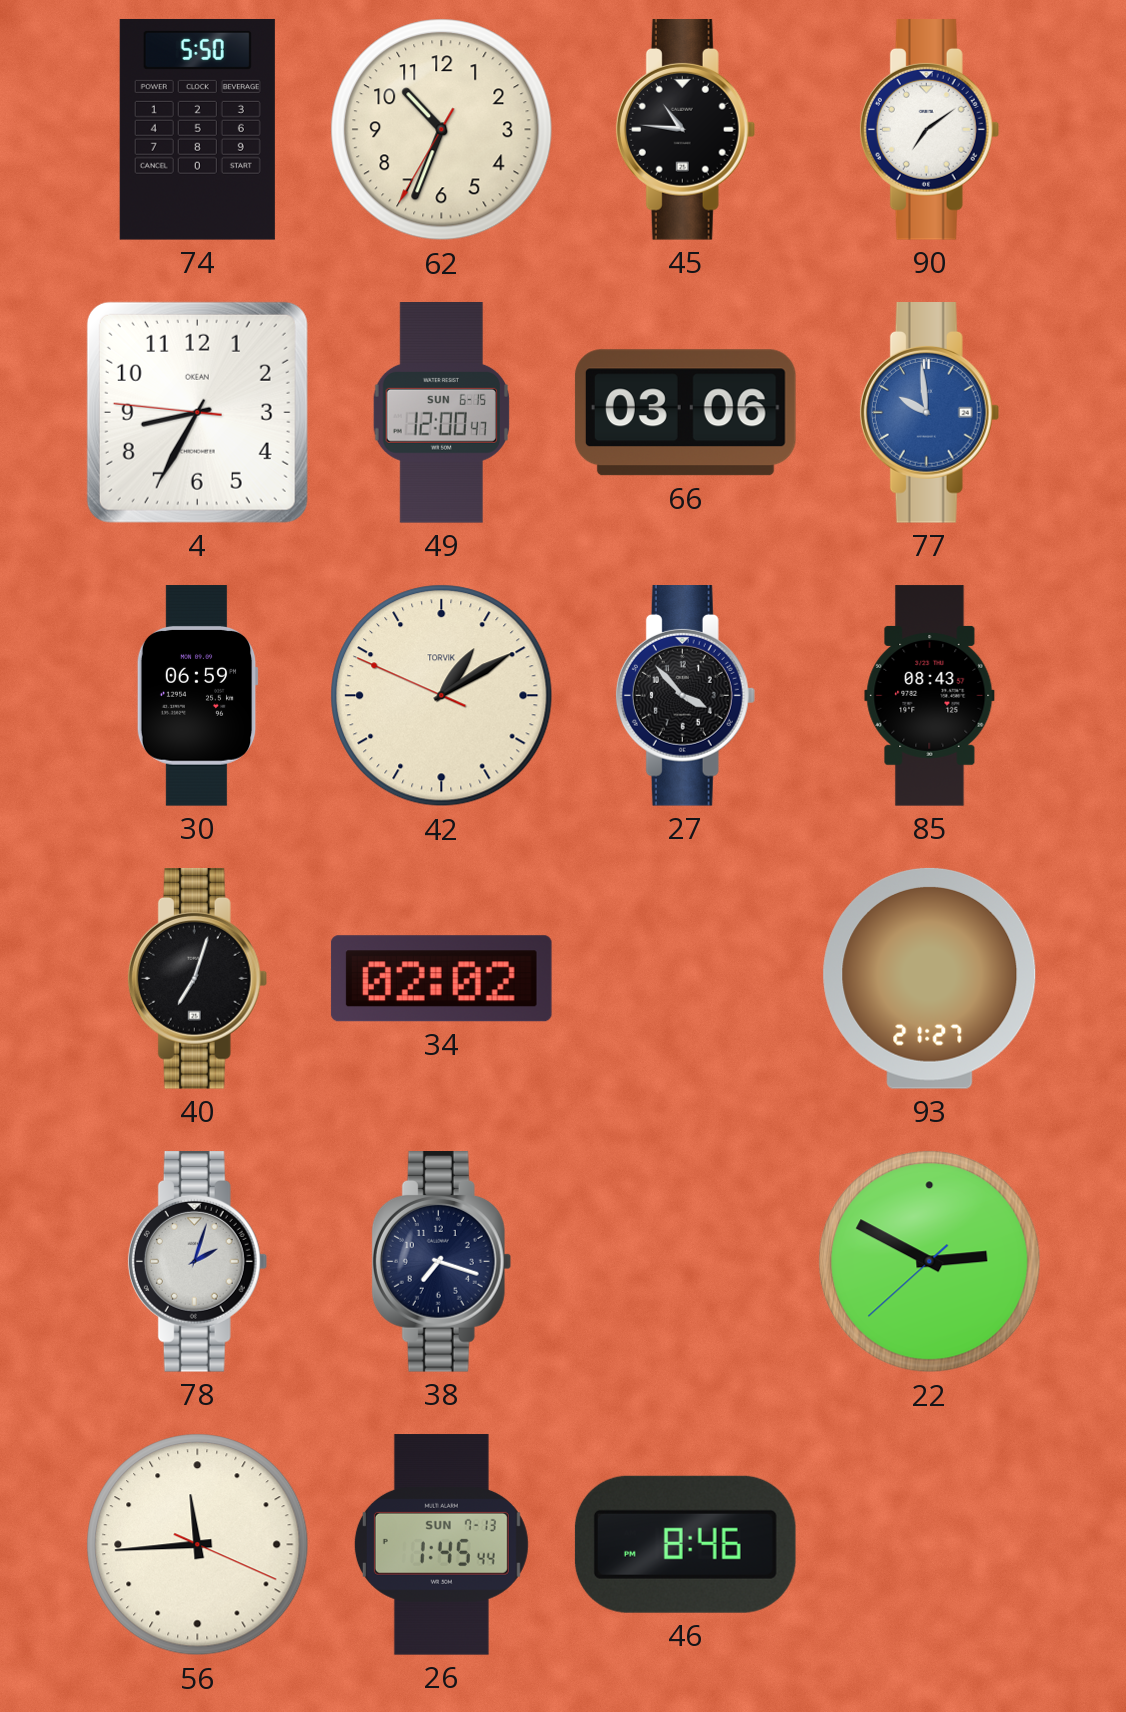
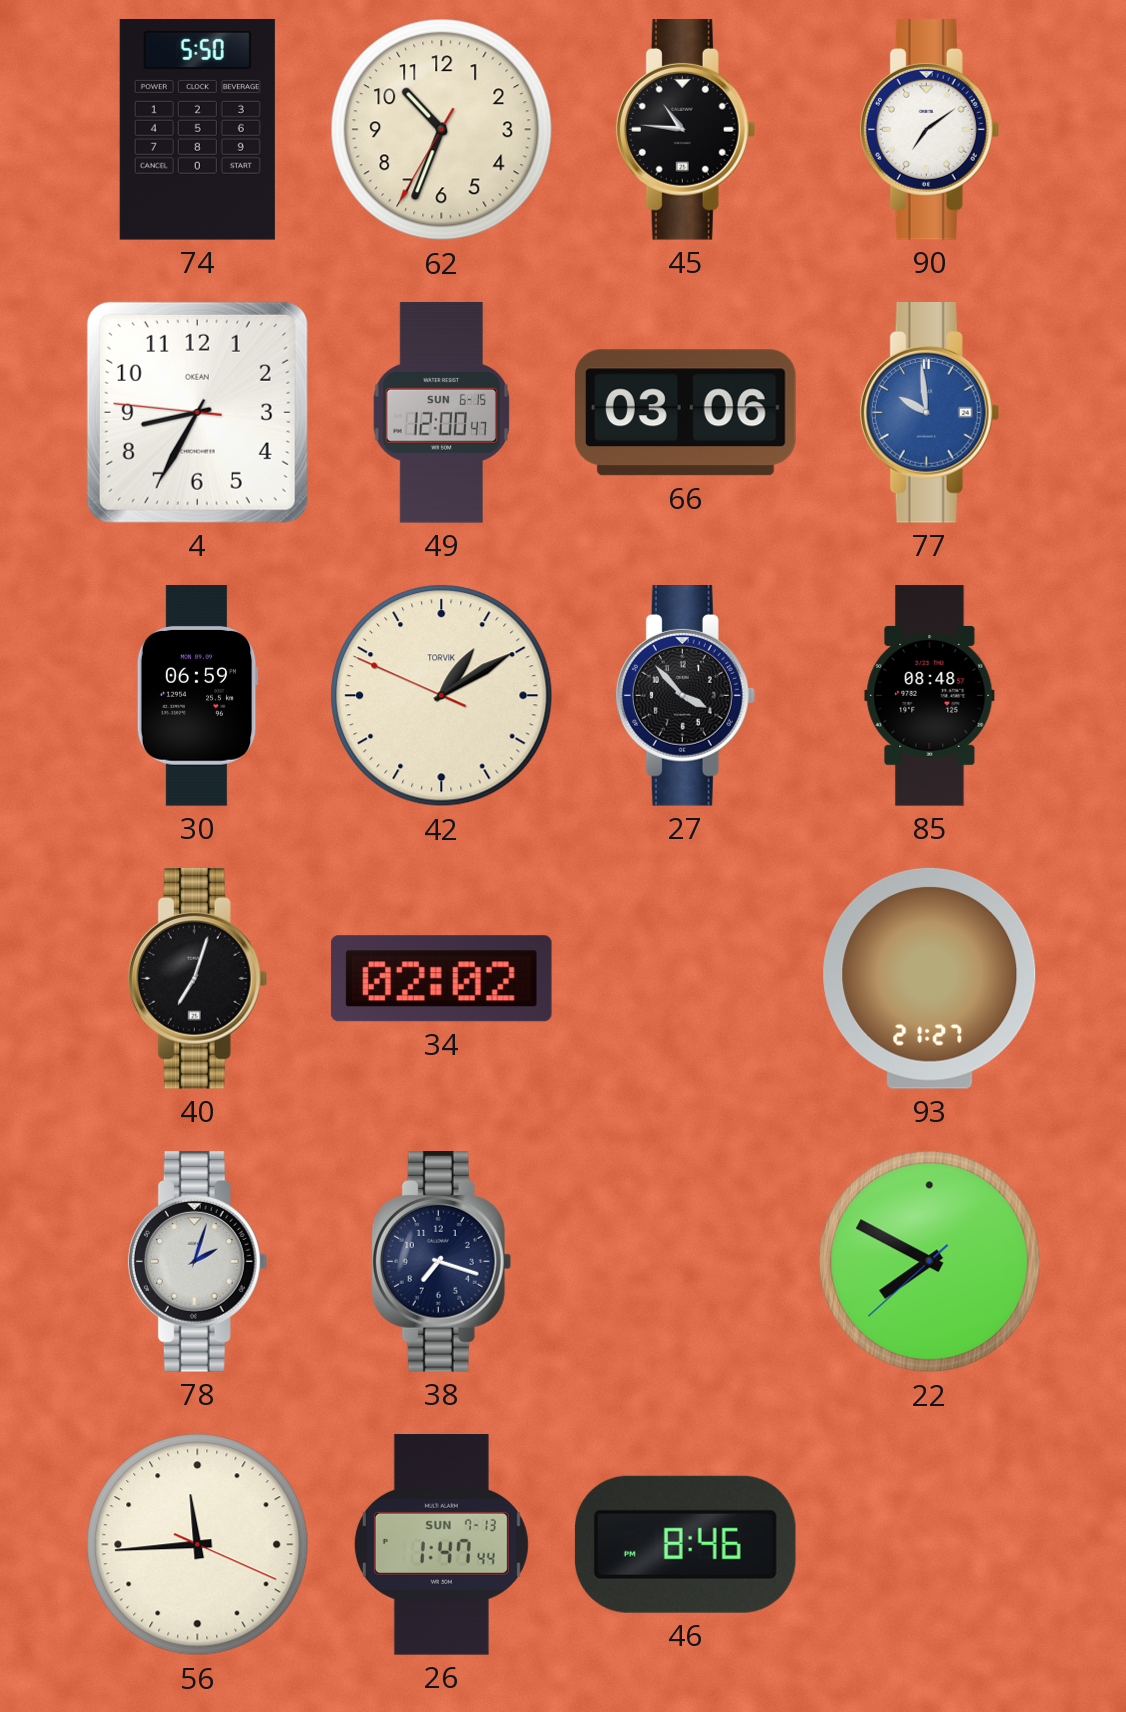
85: 08:43 -> 08:48 (930, 696)
22: 2:49 -> 7:49 (930, 1262)
26: 1:45 -> 1:47 (441, 1545)
